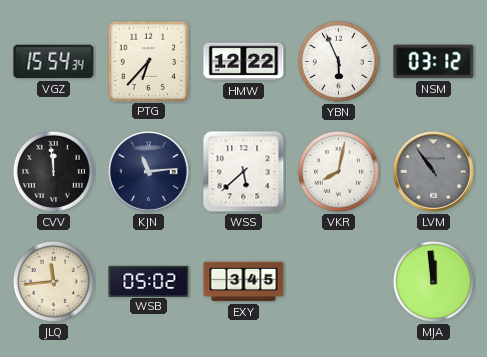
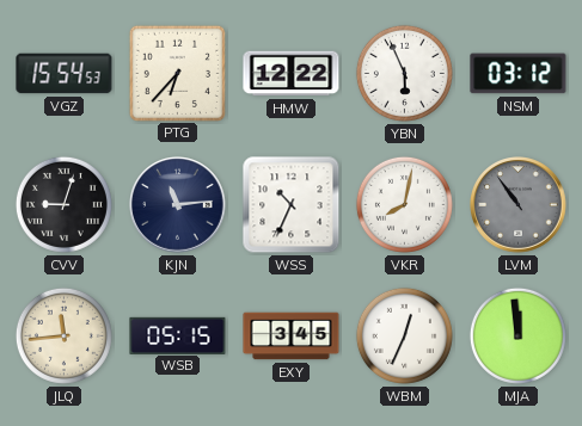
VGZ: 15:54:34 -> 15:54:53 (65, 74)
CVV: 11:59 -> 9:03 (63, 204)
WSS: 5:38 -> 10:34 (292, 205)
WSB: 05:02 -> 05:15 (178, 335)
WBM: none -> 12:34 (404, 335)
